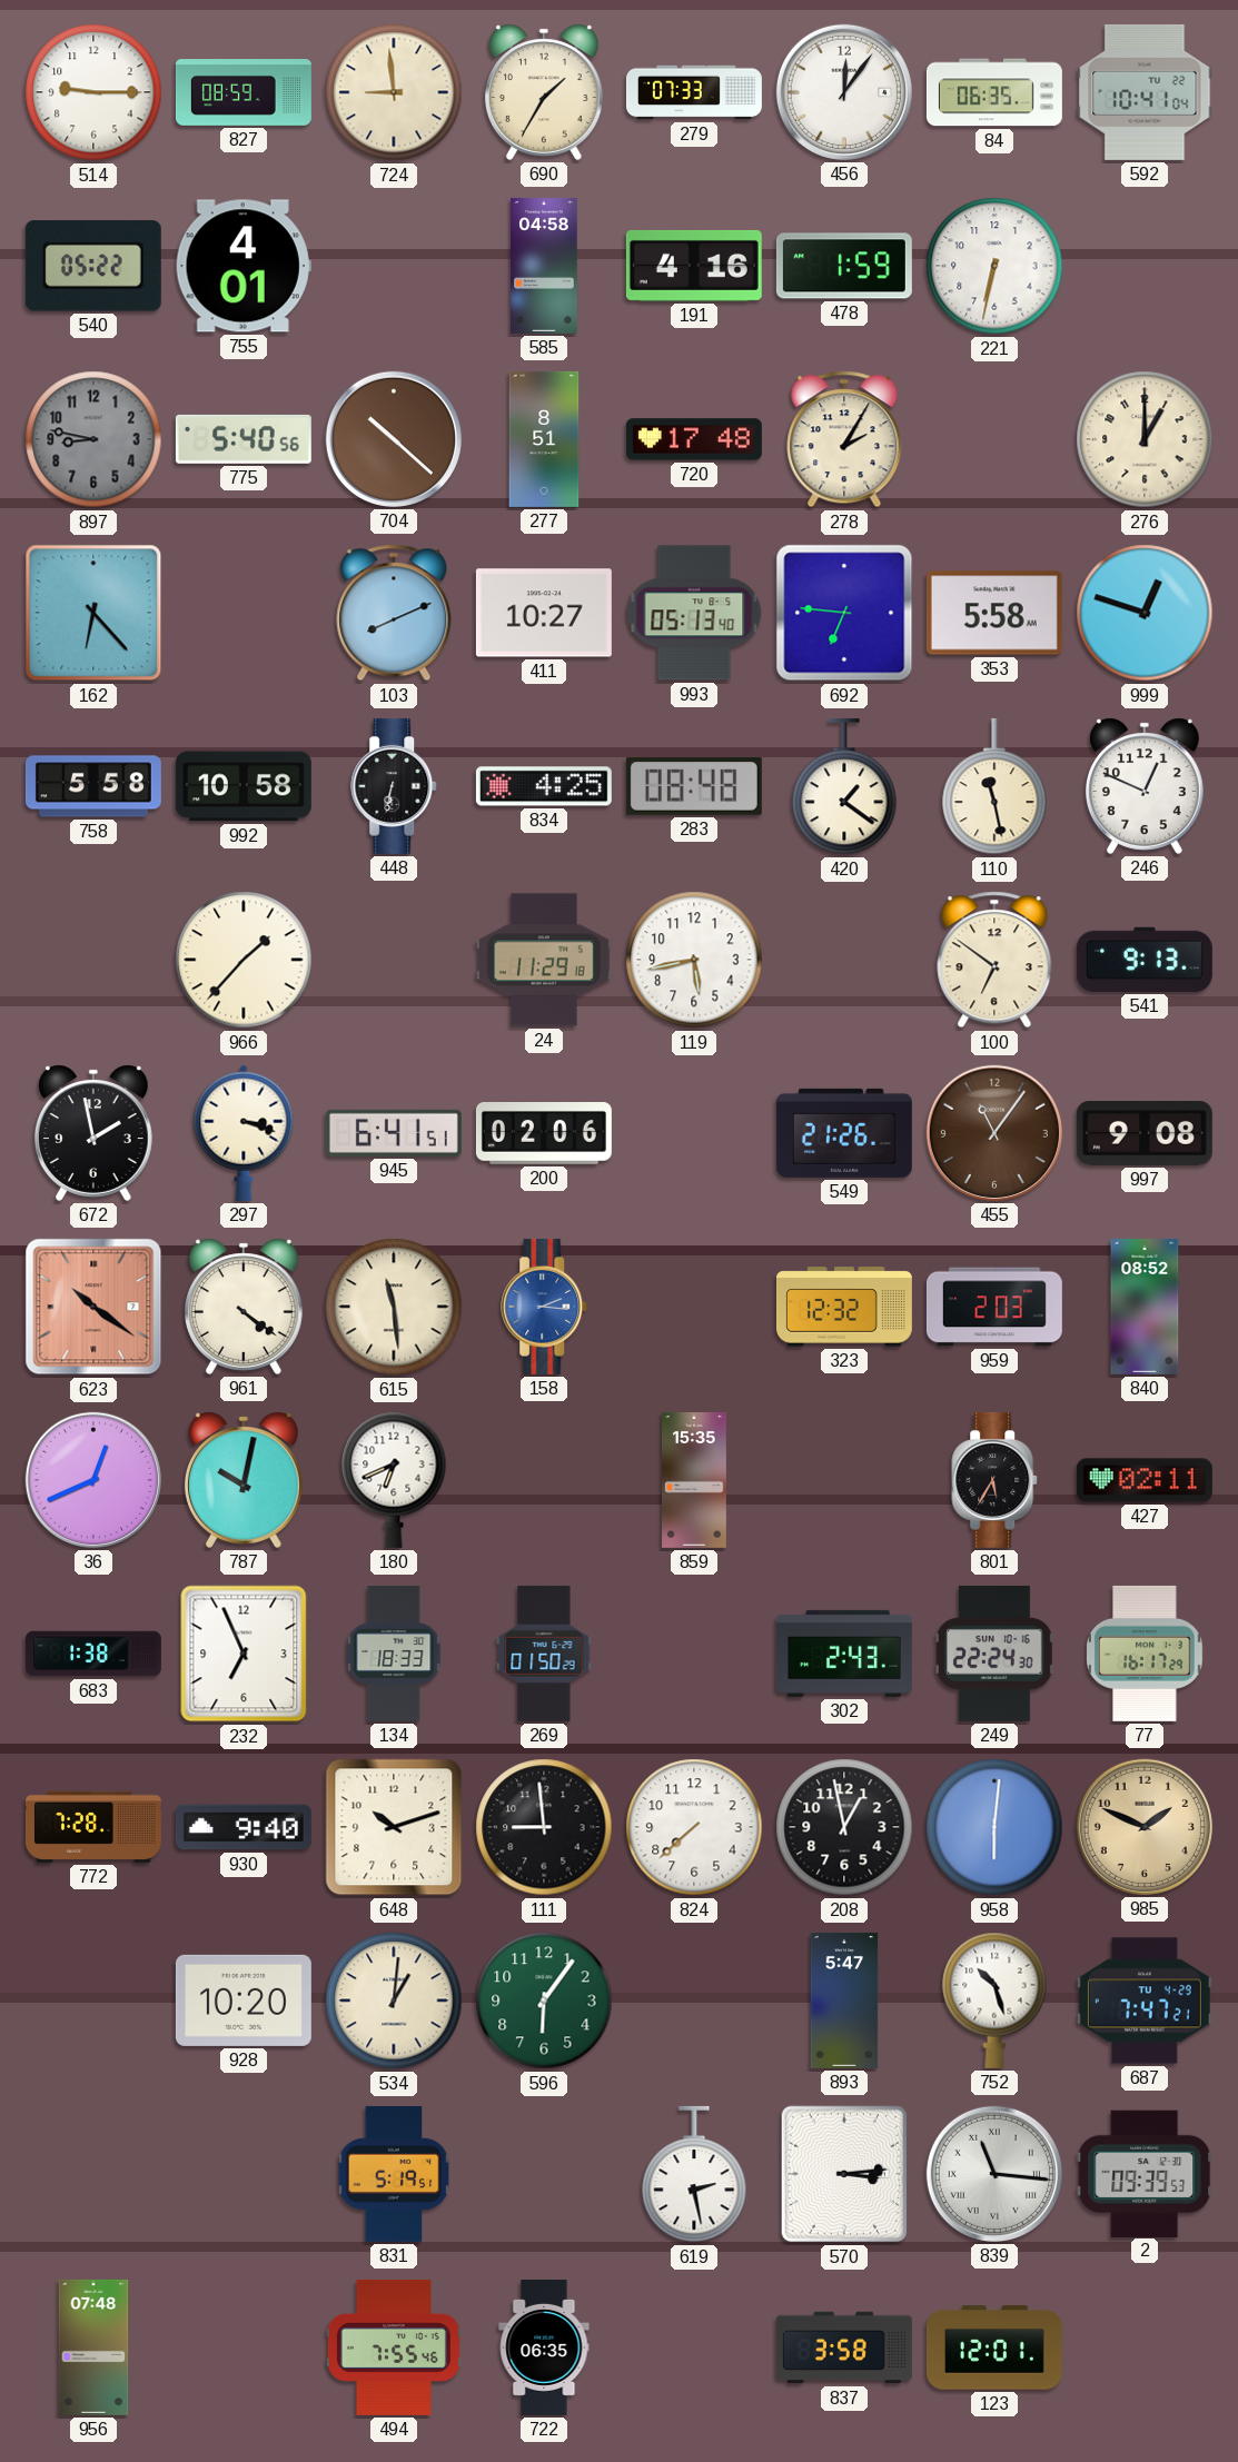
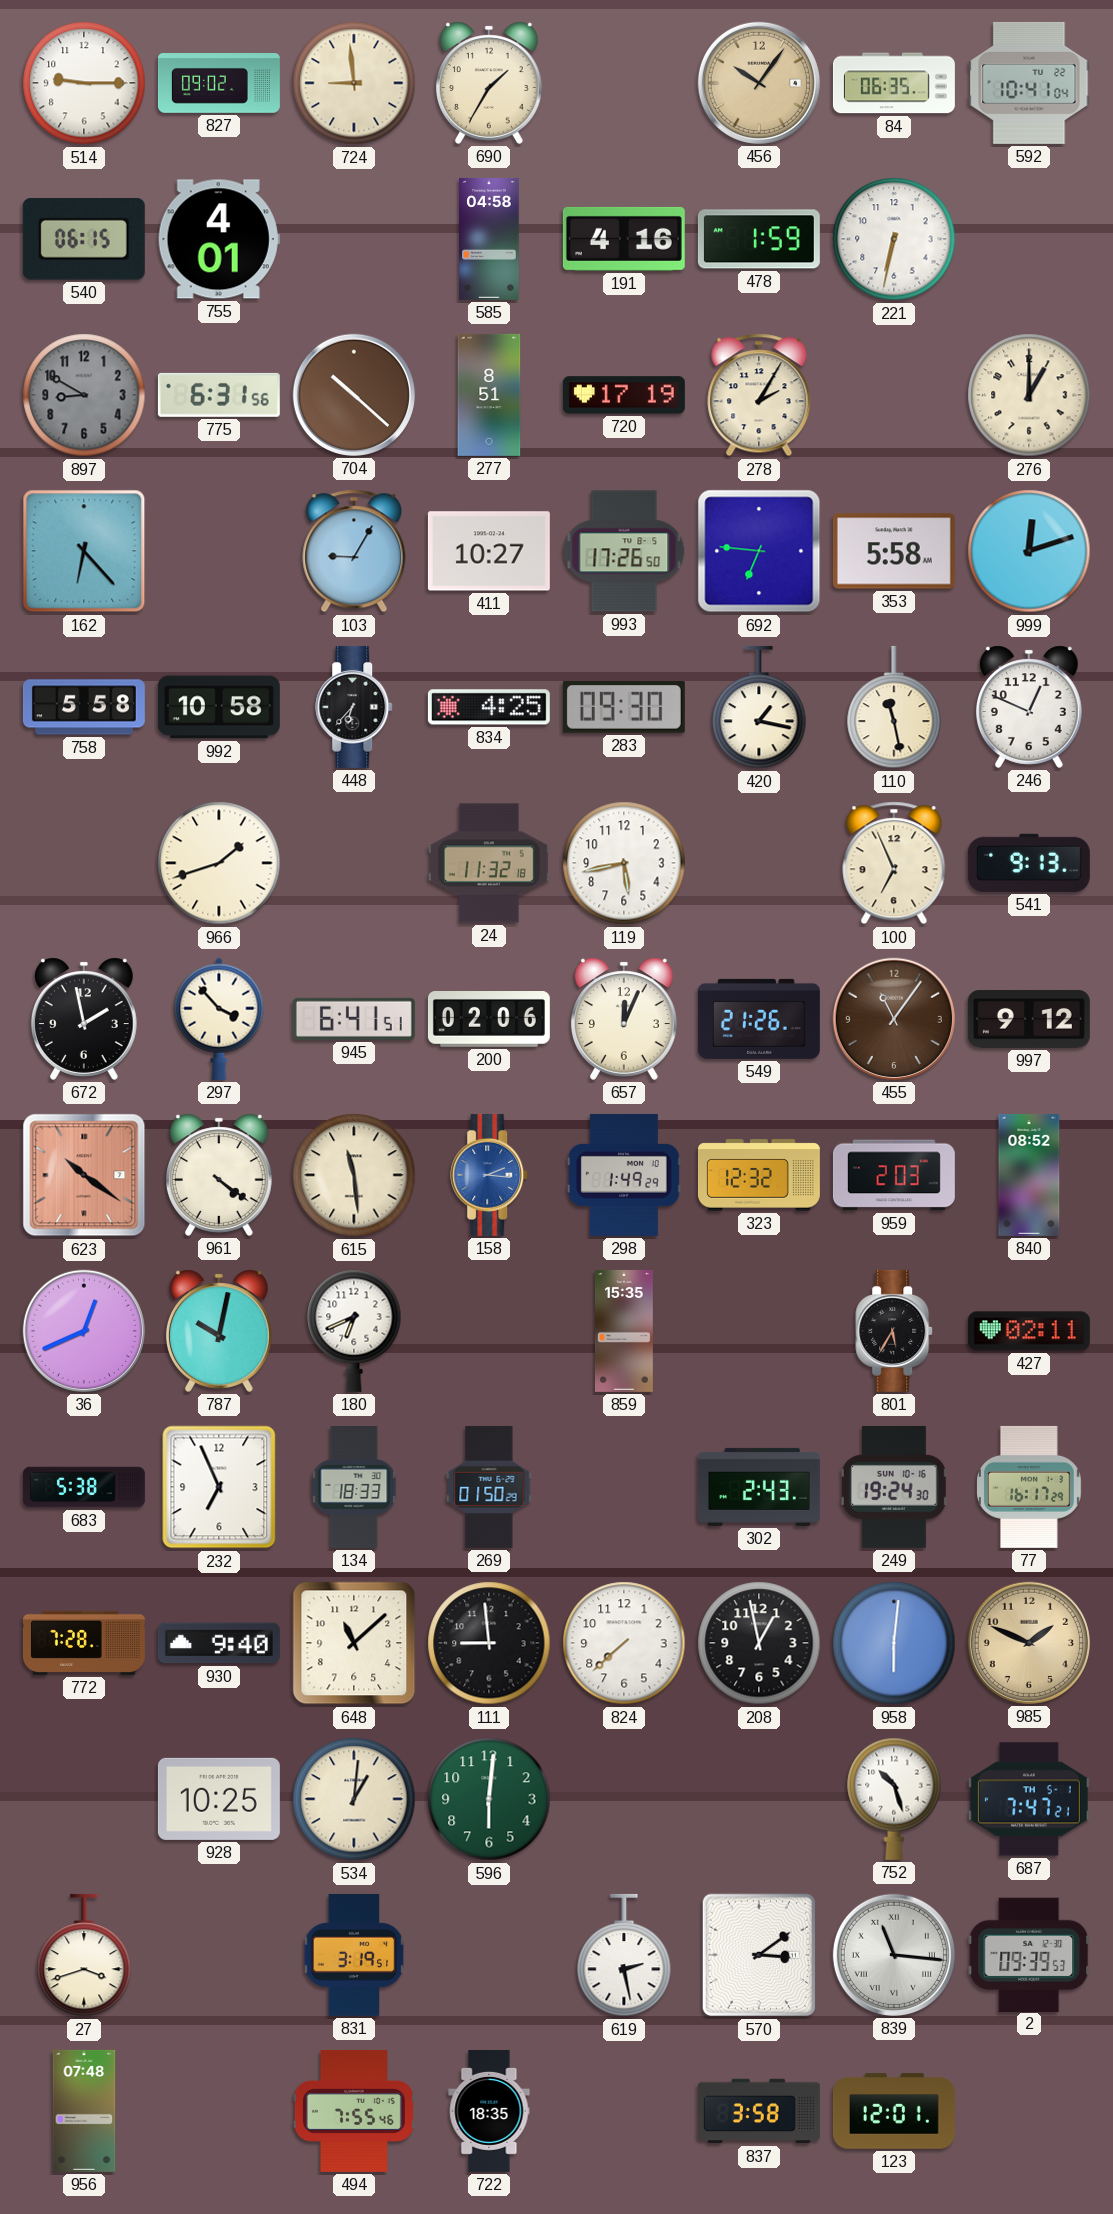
827: 08:59 -> 09:02 (219, 84)
279: 07:33 -> none (694, 92)
456: 12:06 -> 10:06 (759, 83)
456 dial: white -> champagne (759, 83)
540: 05:22 -> 06:15 (84, 239)
897: 8:47 -> 8:50 (84, 395)
775: 5:40 -> 6:31 (219, 395)
720: 17:48 -> 17:19 (624, 395)
103: 8:11 -> 9:05 (354, 551)
993: 05:13 -> 17:26 (624, 551)
999: 12:48 -> 12:12 (1029, 551)
448: 6:32 -> 6:37 (355, 707)
283: 08:48 -> 09:30 (624, 707)
420: 1:21 -> 1:17 (759, 707)
966: 1:37 -> 1:42 (219, 863)
24: 11:29 -> 11:32 (489, 863)
100: 6:51 -> 6:56 (894, 863)
297: 3:18 -> 3:53 (219, 1019)
657: none -> 12:04 (624, 1019)
997: 9:08 -> 9:12 (1029, 1019)
298: none -> 1:49 (624, 1175)
683: 1:38 -> 5:38 (84, 1487)
249: 22:24 -> 19:24 (894, 1487)
648: 10:12 -> 11:08 (354, 1643)
928: 10:20 -> 10:25 (219, 1799)
596: 6:06 -> 6:01 (489, 1799)
893: 5:47 -> none (844, 2001)
687 date: TU 4-29 -> TH 5-1 (1029, 1799)
27: none -> 3:42 (84, 1955)
831: 5:19 -> 3:19 (354, 1955)
570: 3:14 -> 3:09 (759, 1955)
722: 06:35 -> 18:35 (489, 2111)
